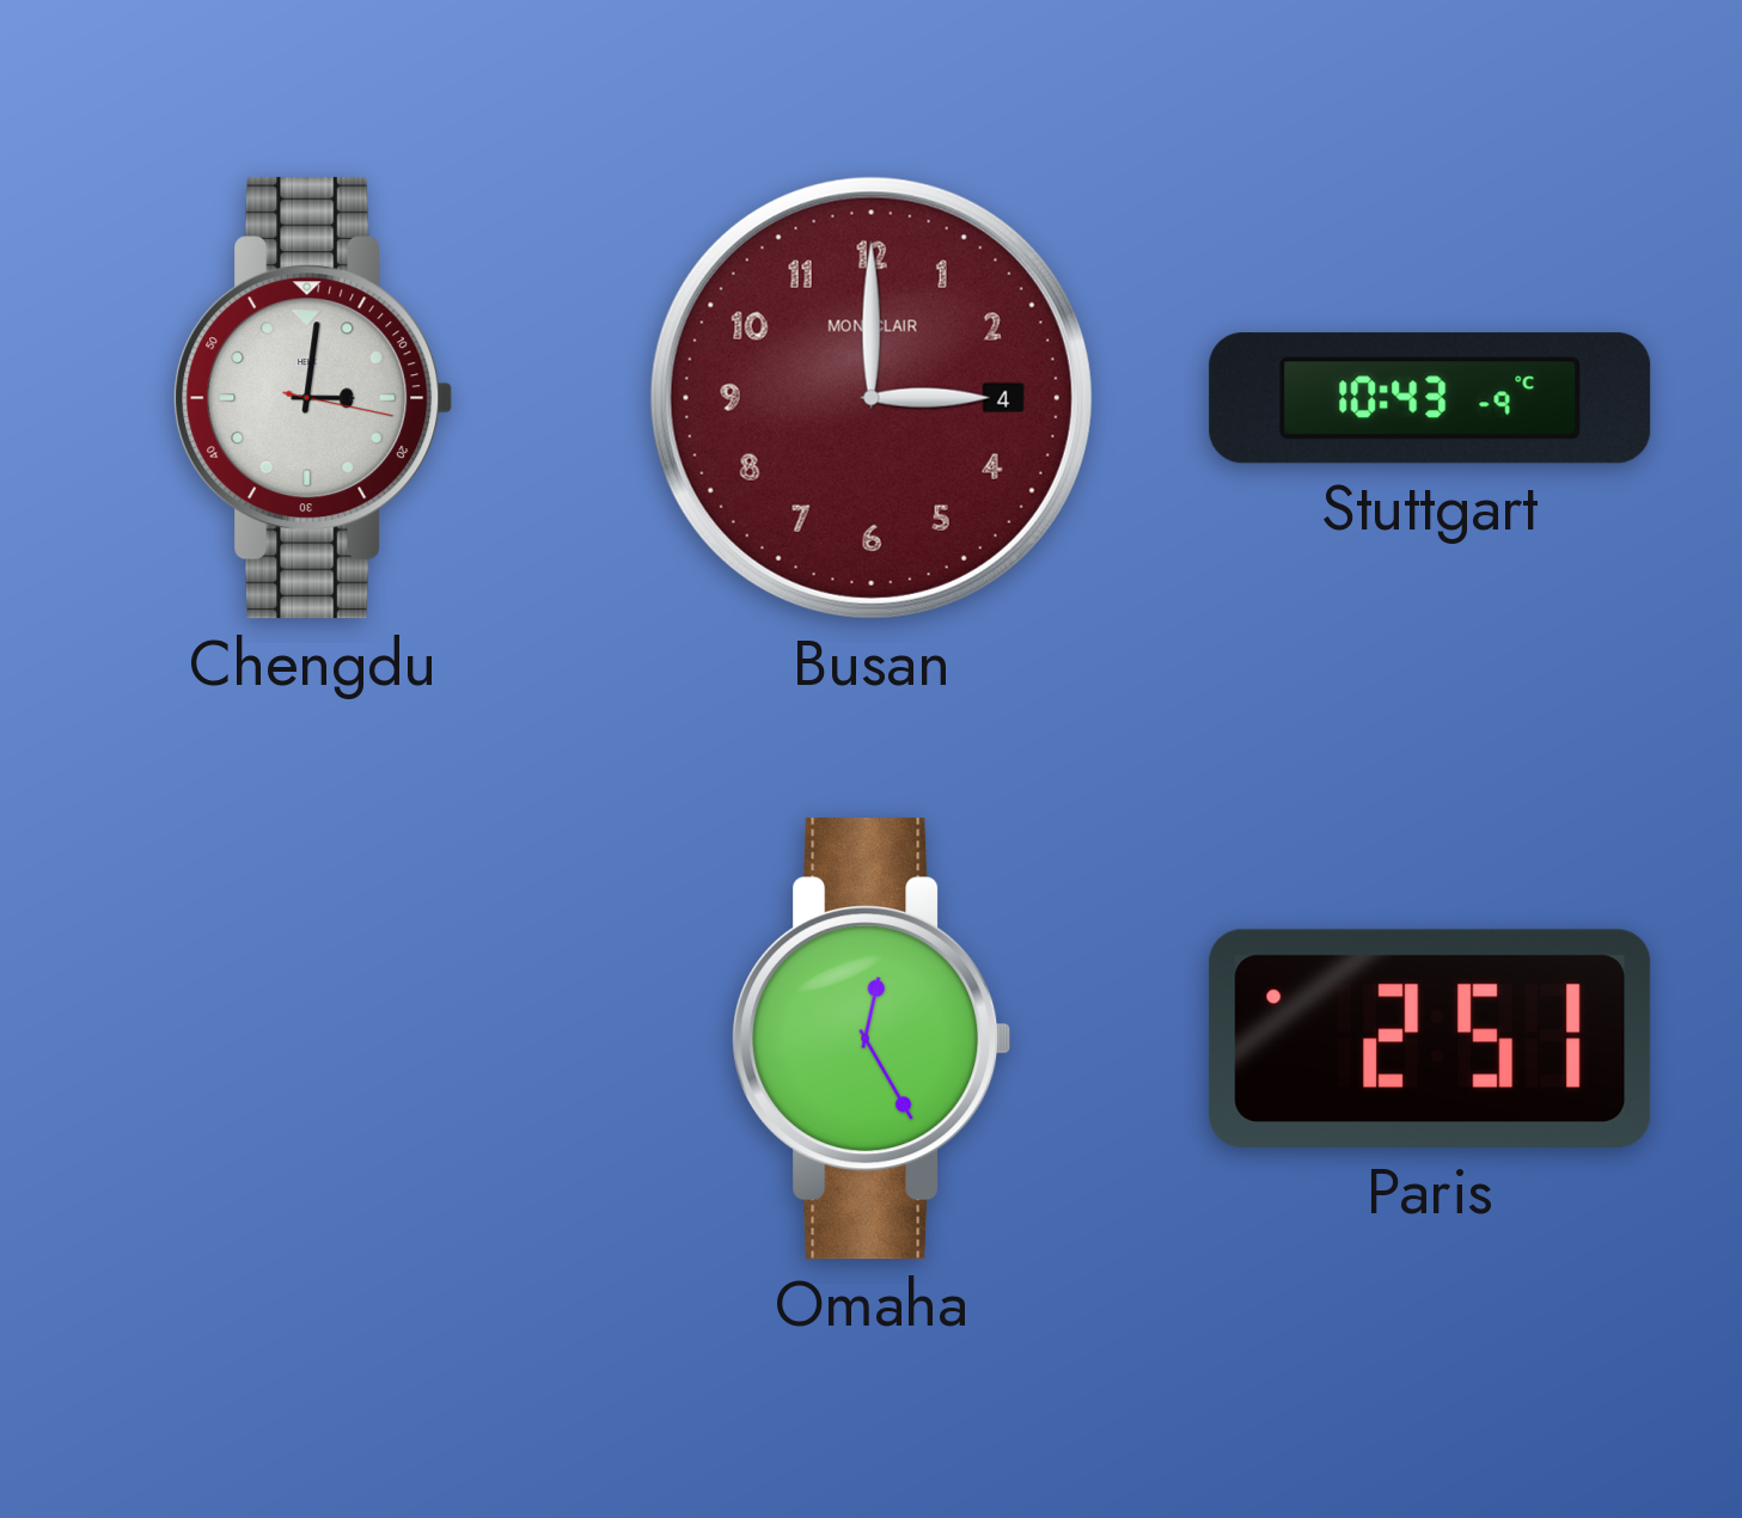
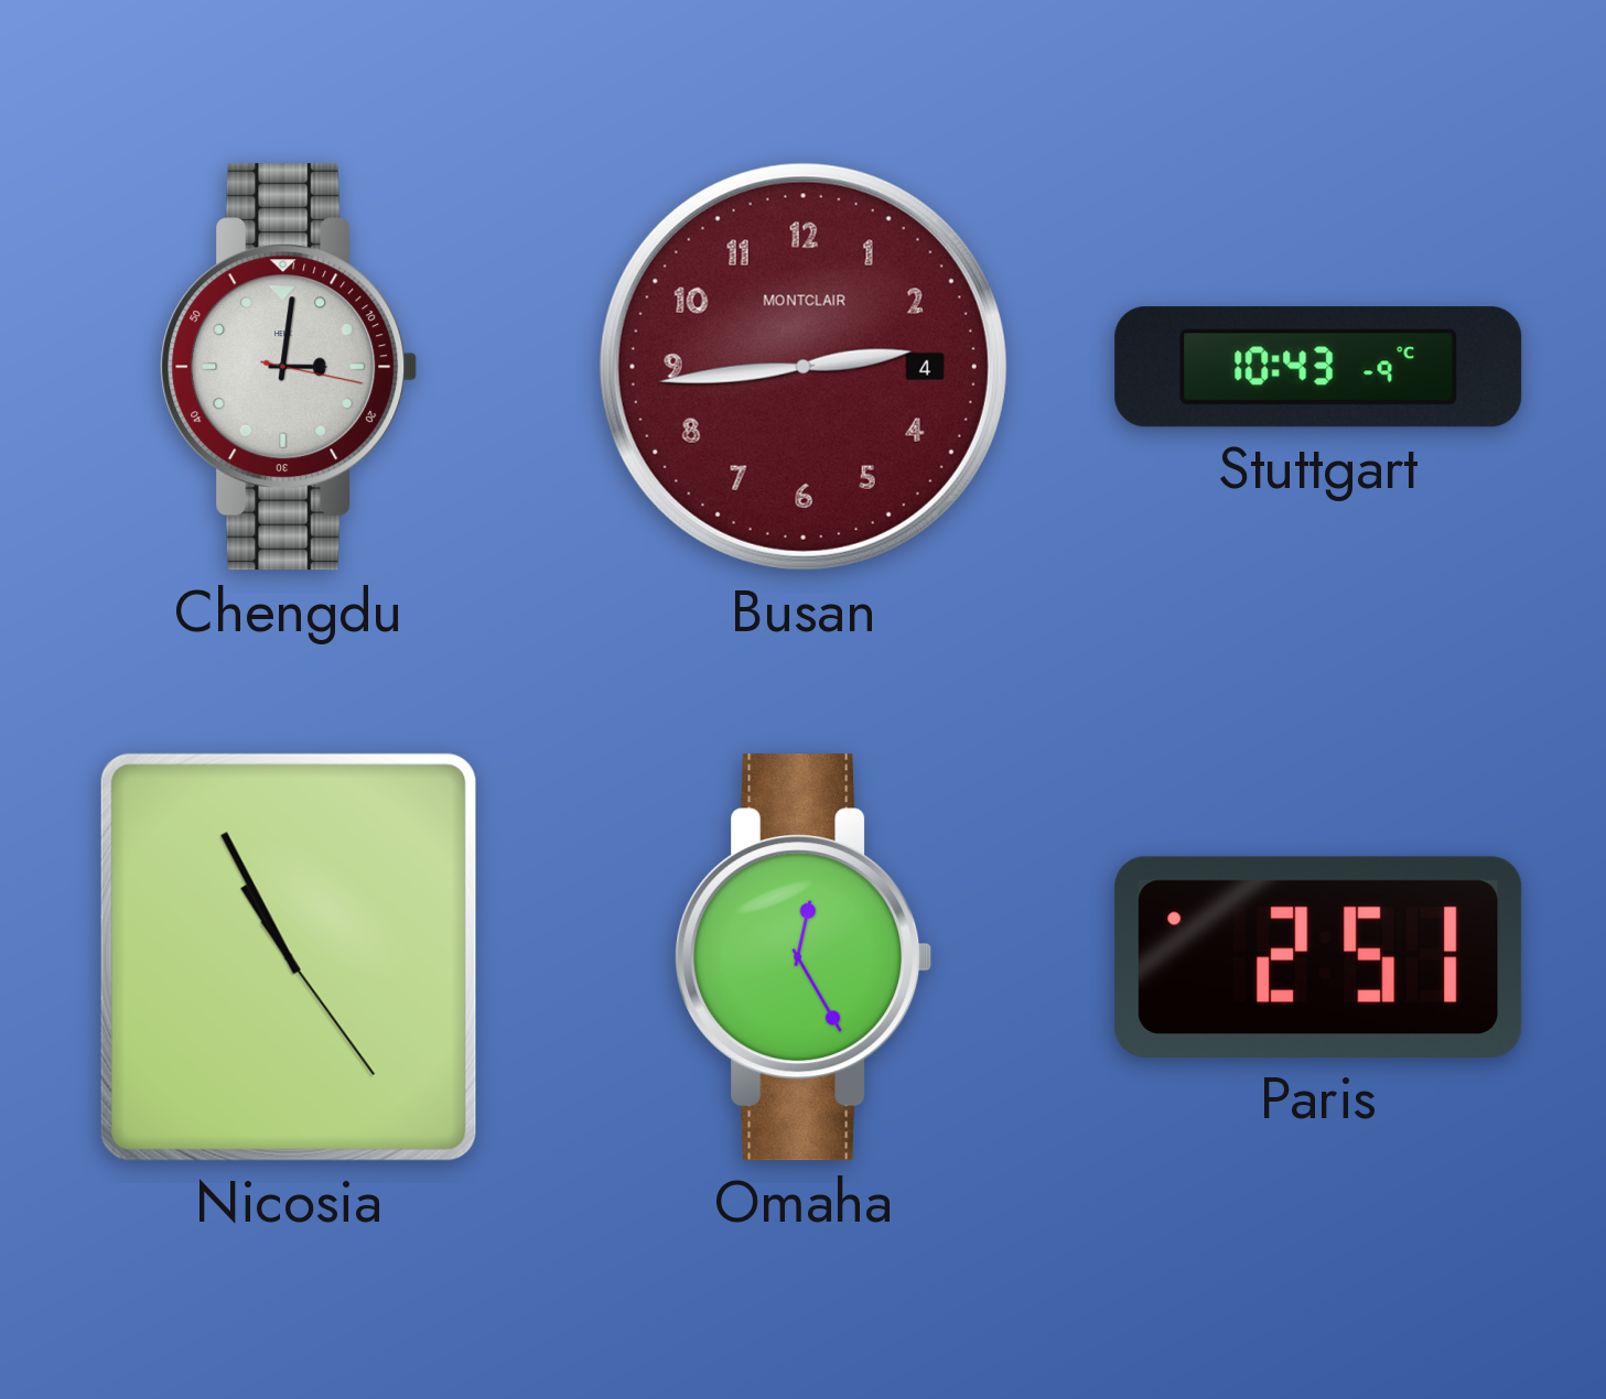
Busan: 3:00 -> 2:44 (804, 367)
Nicosia: none -> 10:55 (289, 957)
